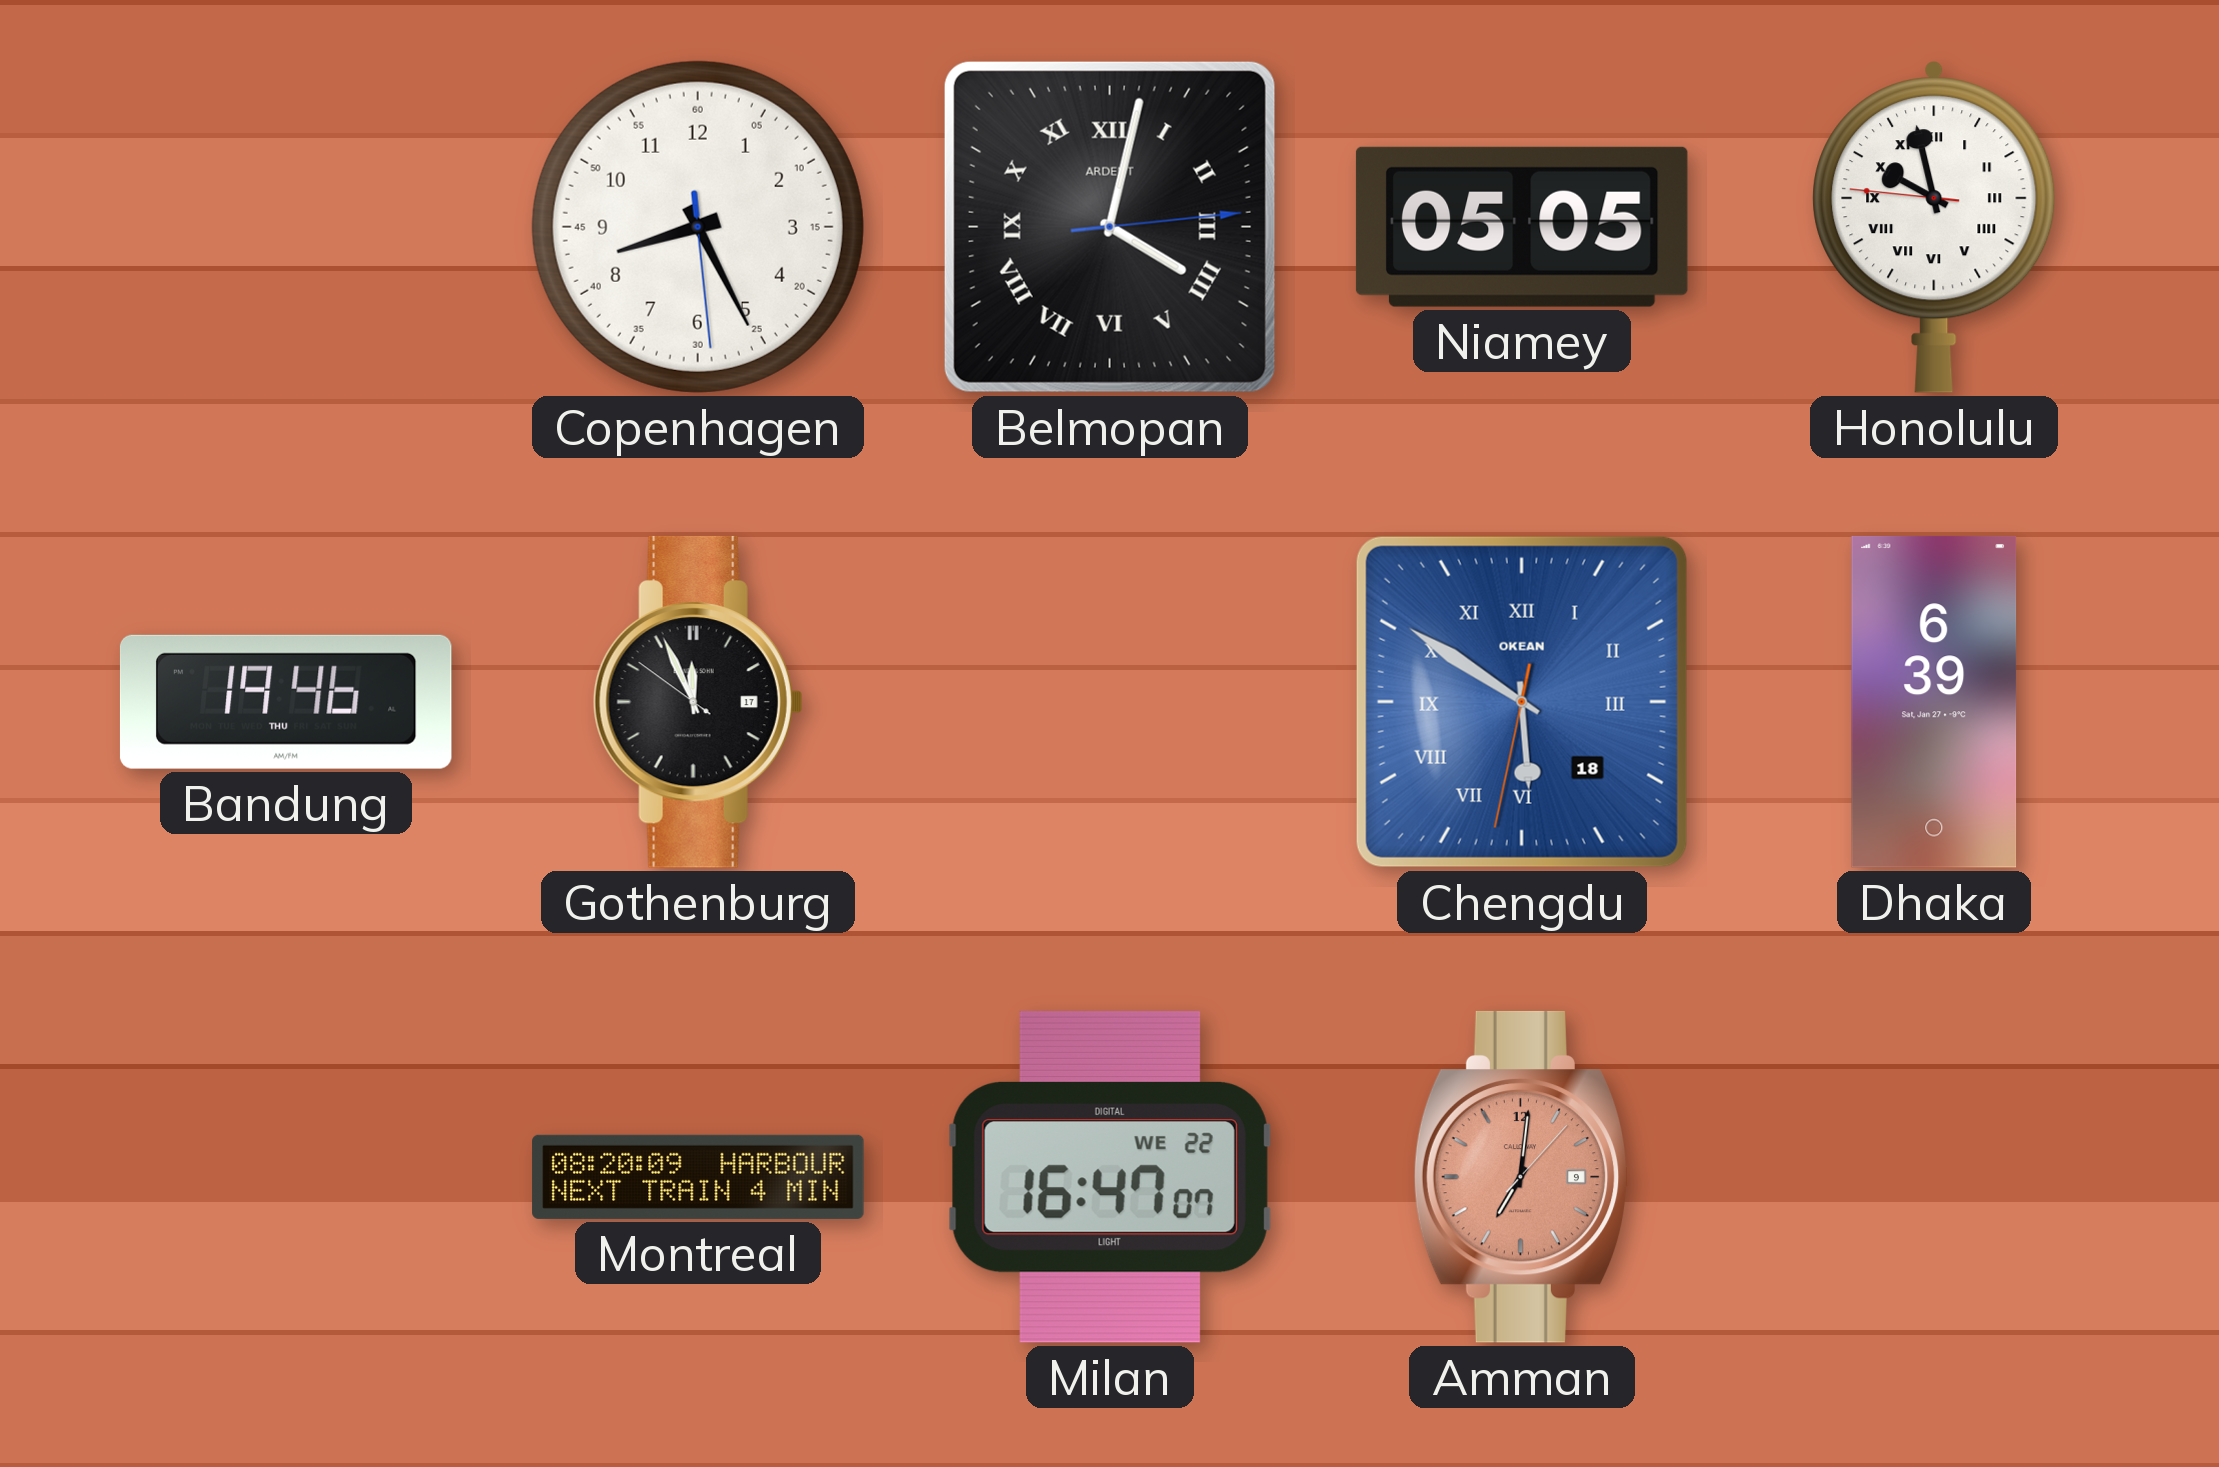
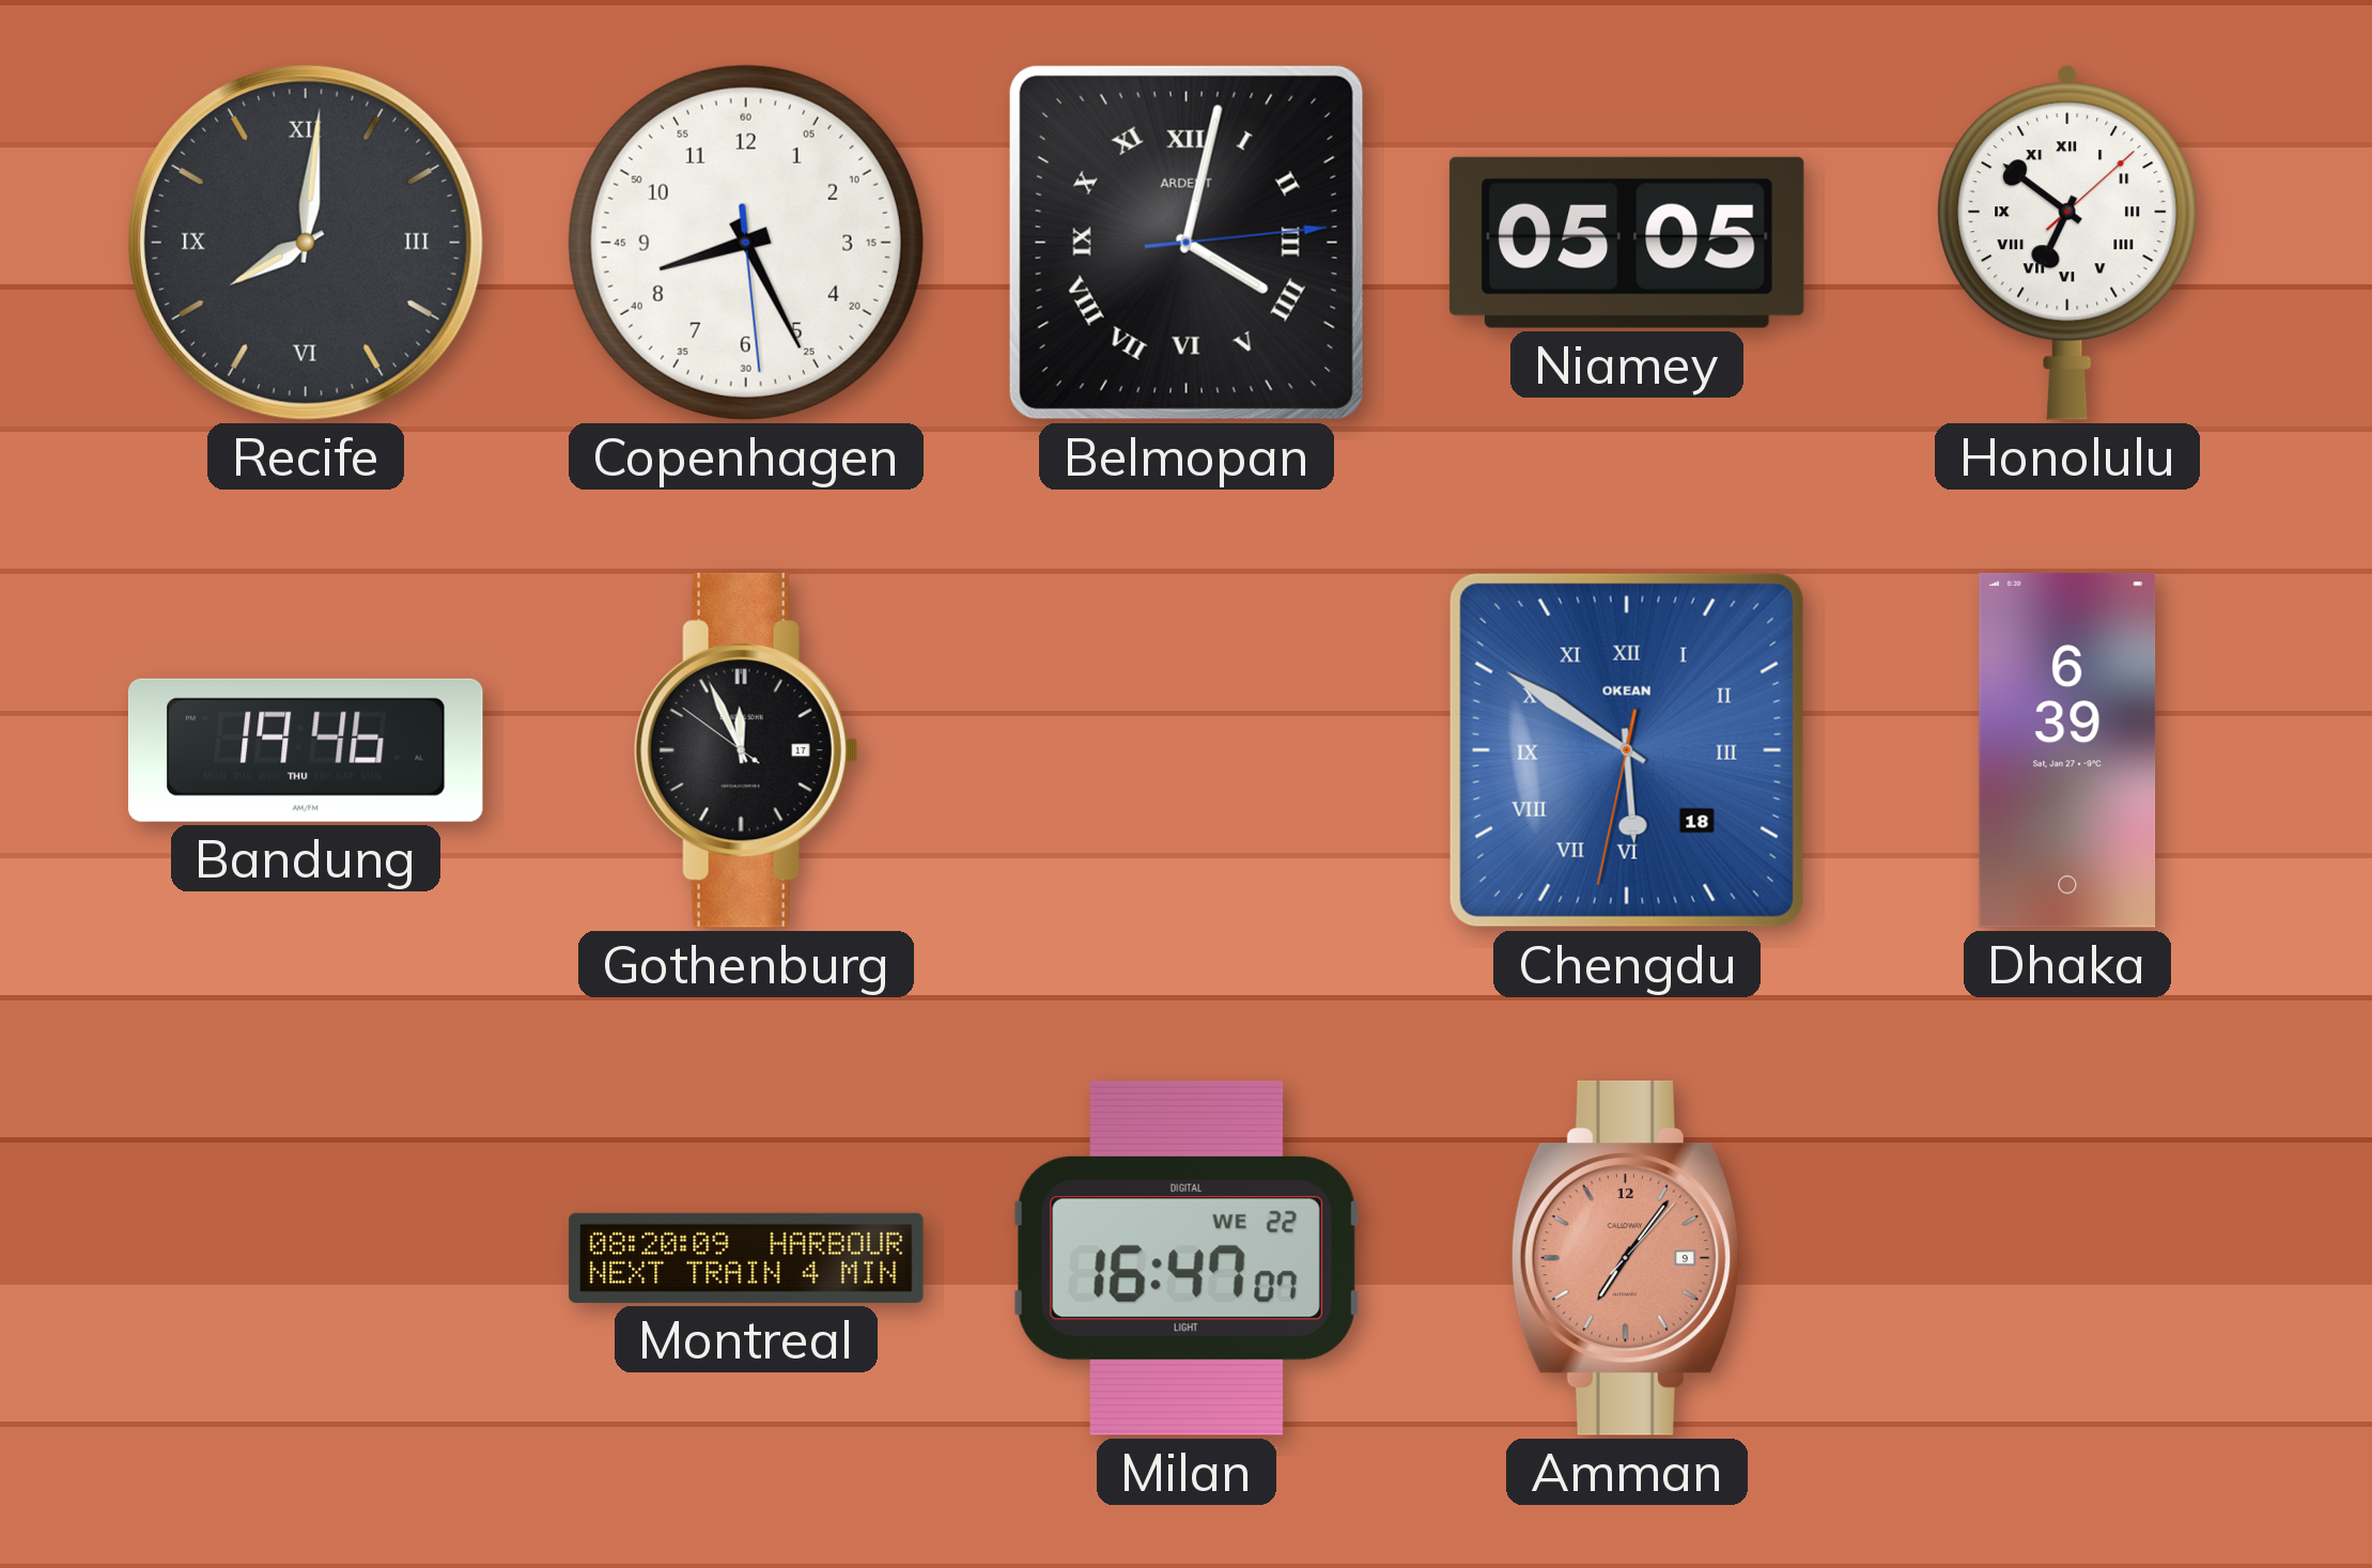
Recife: none -> 8:01 (306, 243)
Honolulu: 9:57 -> 6:51 (2068, 243)
Amman: 7:01 -> 7:06 (1627, 1258)
